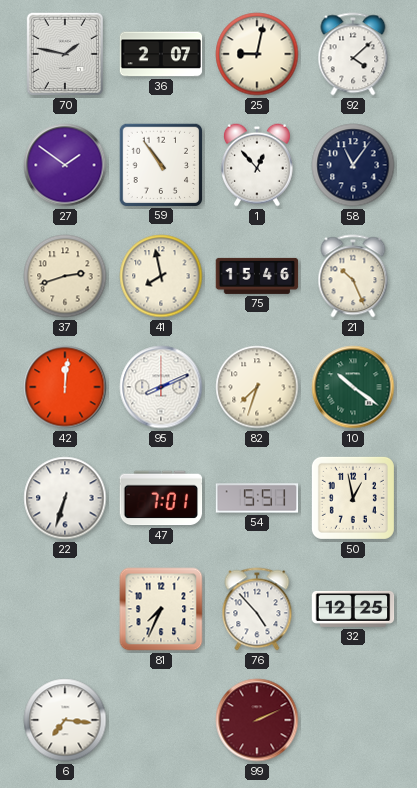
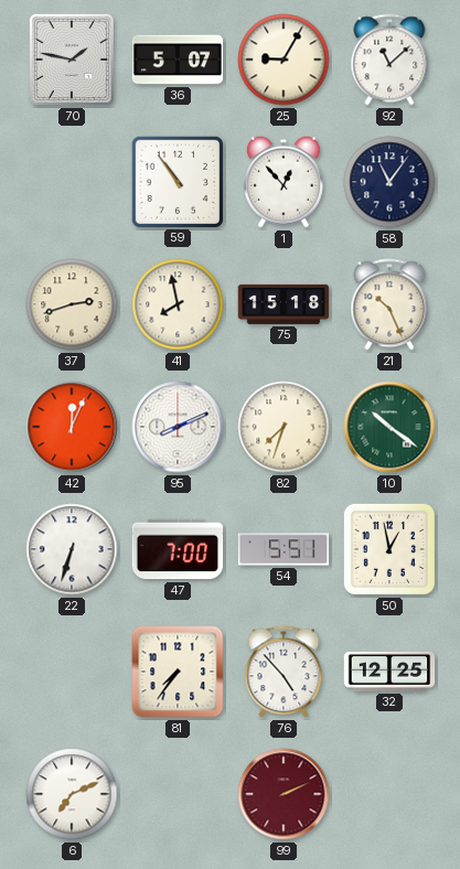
36: 2:07 -> 5:07 (178, 60)
25: 9:02 -> 9:05 (284, 60)
92: 4:08 -> 11:08 (389, 60)
27: 1:51 -> none (65, 165)
75: 15:46 -> 15:18 (284, 304)
42: 12:01 -> 12:04 (72, 427)
47: 7:01 -> 7:00 (178, 549)
81: 7:34 -> 7:36 (178, 672)
6: 7:16 -> 7:11 (72, 794)
